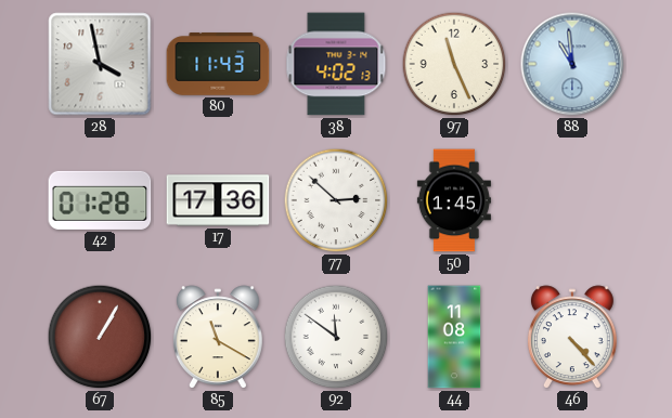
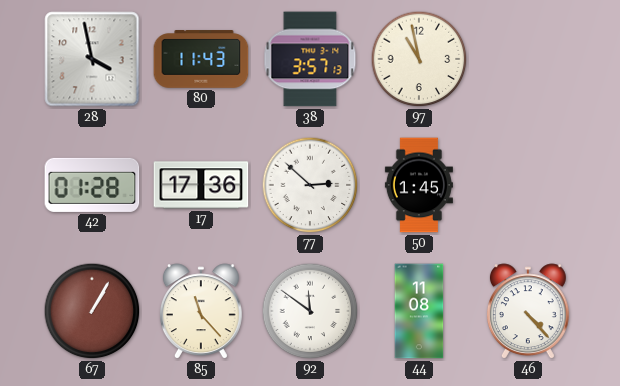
38: 4:02 -> 3:57 (310, 59)
97: 11:26 -> 10:58 (419, 59)
88: 10:59 -> none (572, 64)
85: 11:20 -> 11:23 (201, 312)
